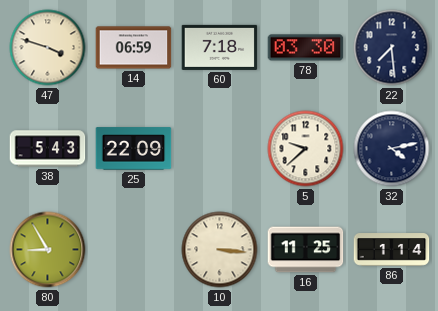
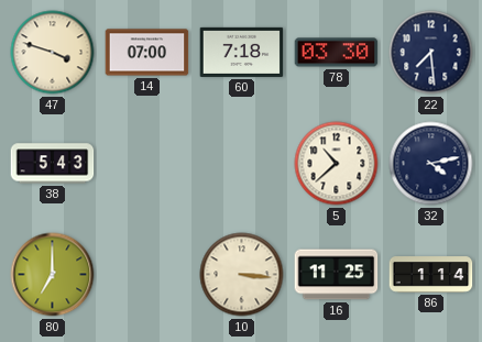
14: 06:59 -> 07:00 (147, 53)
25: 22:09 -> none (134, 149)
5: 9:38 -> 10:38 (337, 164)
80: 8:55 -> 7:00 (53, 275)
